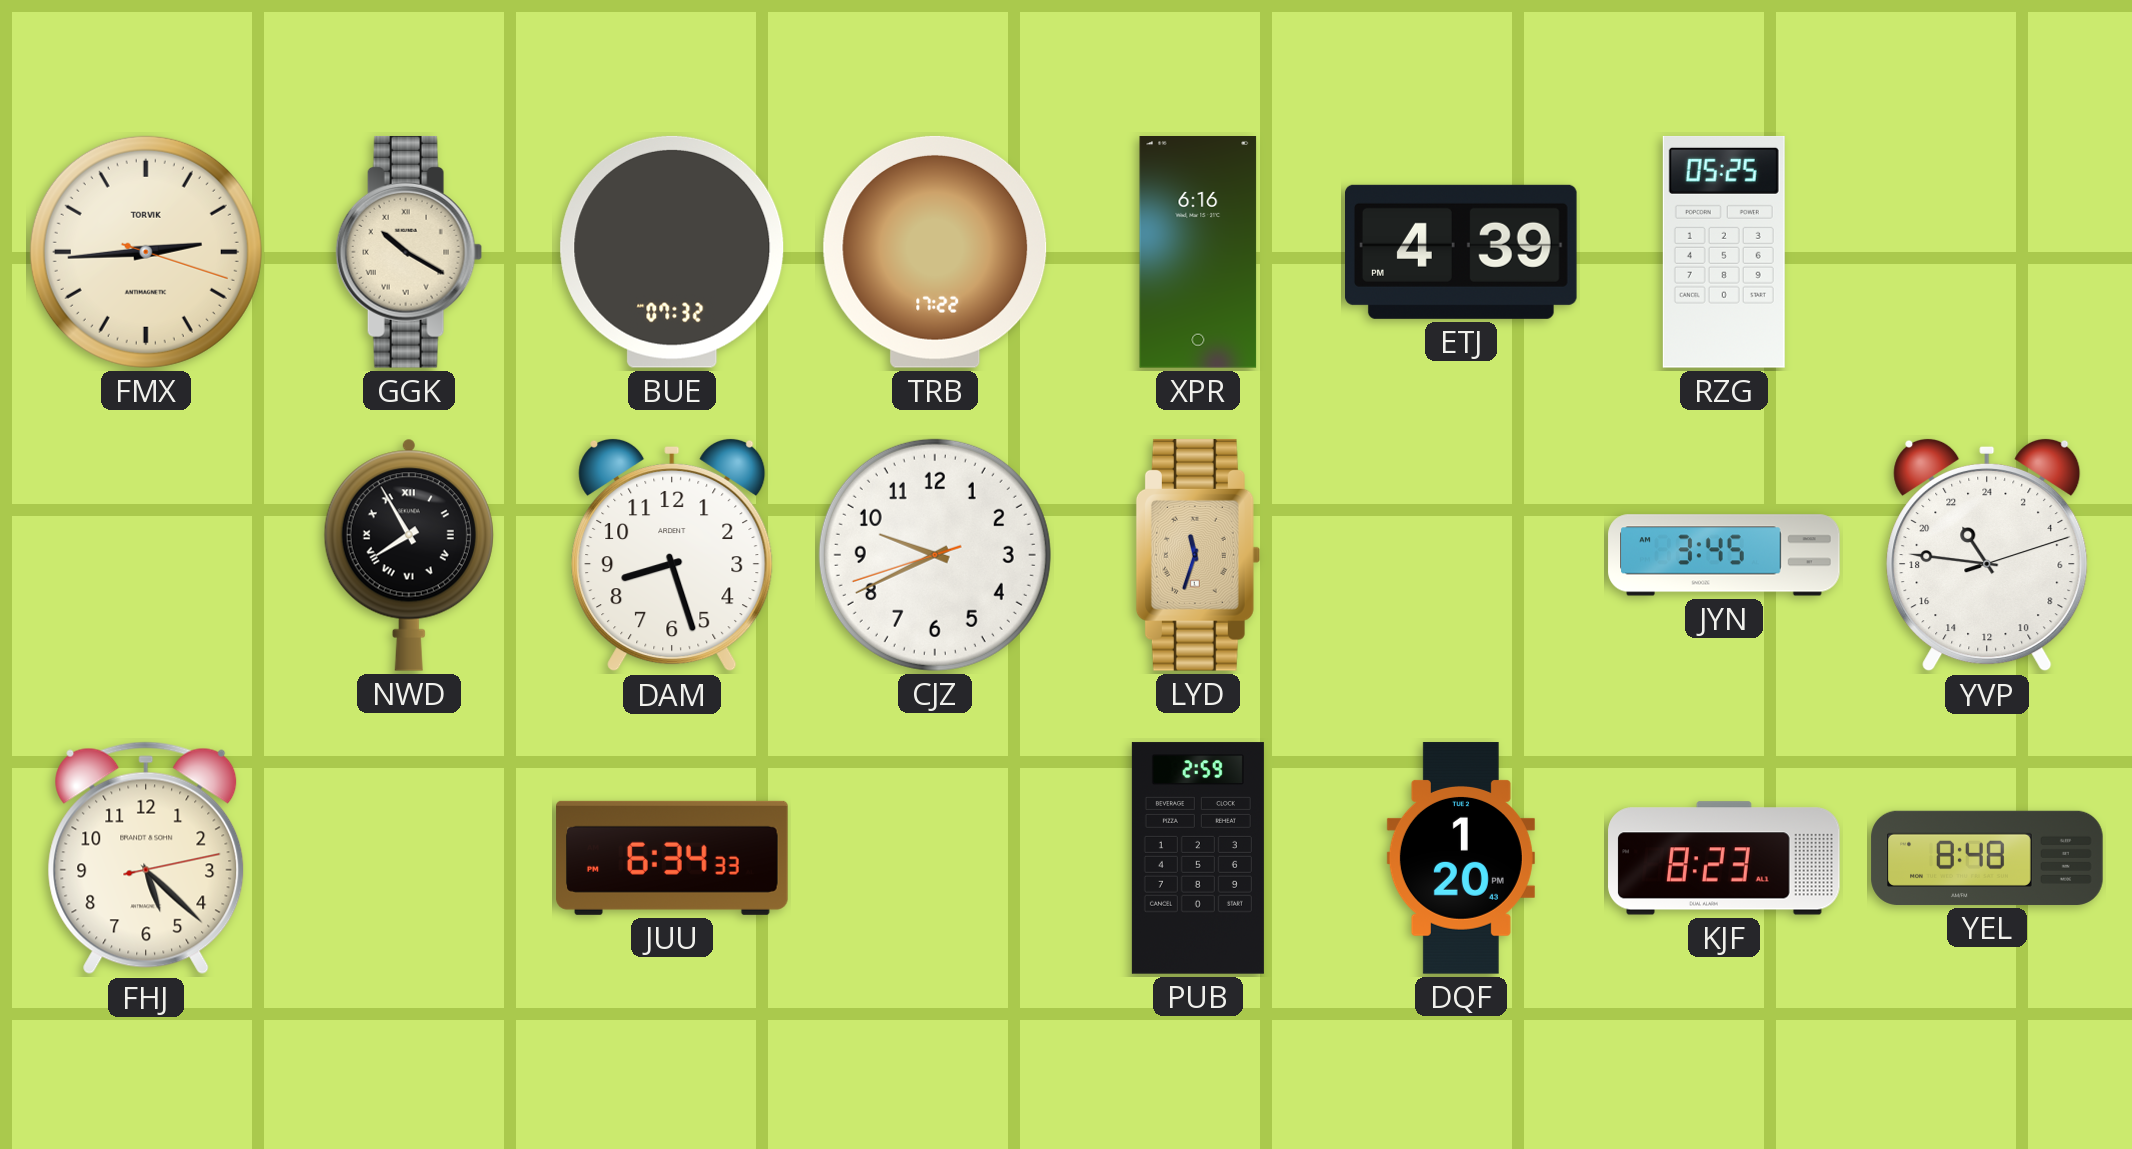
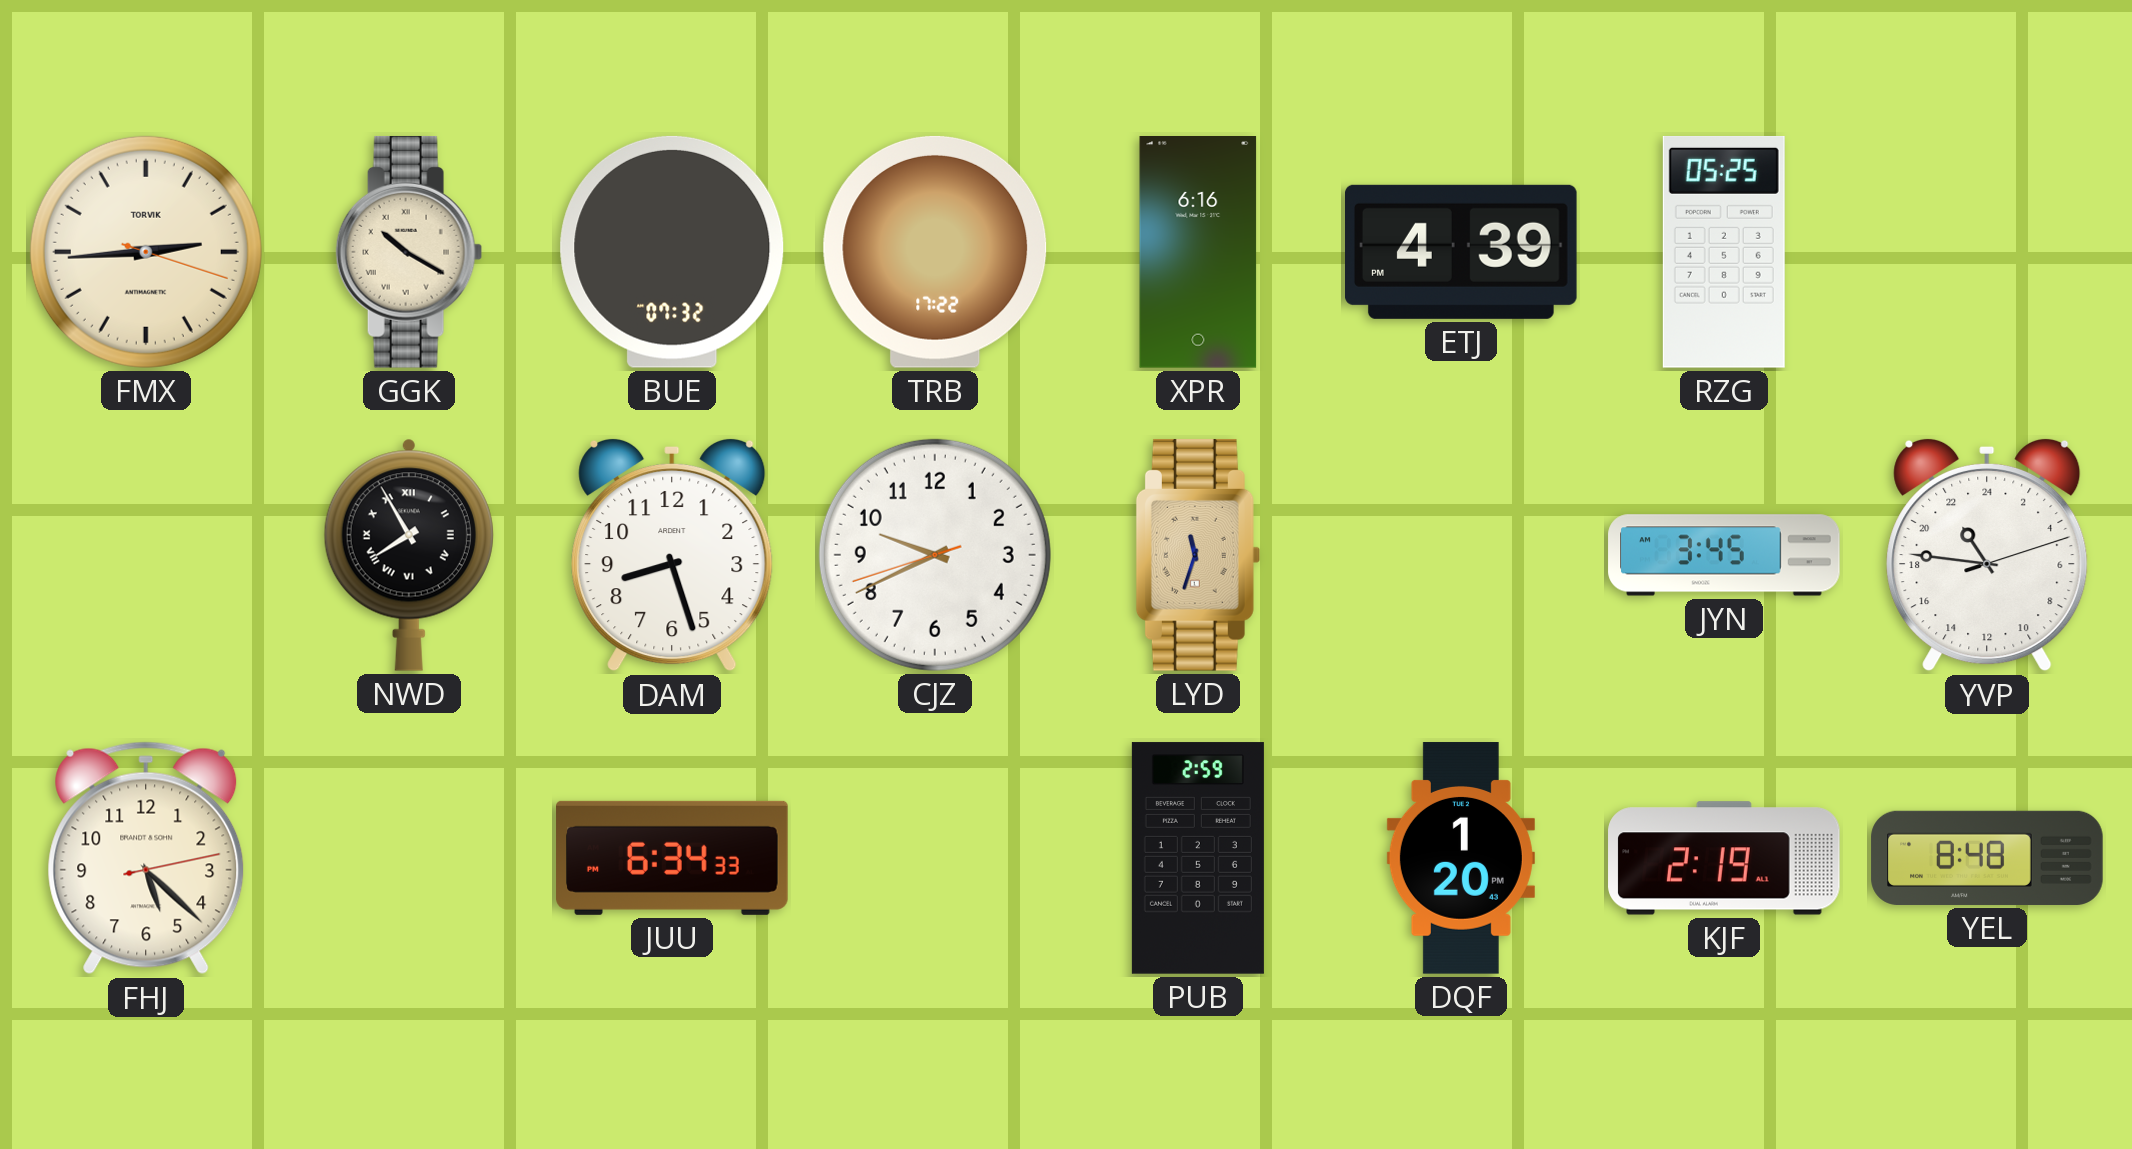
KJF: 8:23 -> 2:19 (1724, 858)
